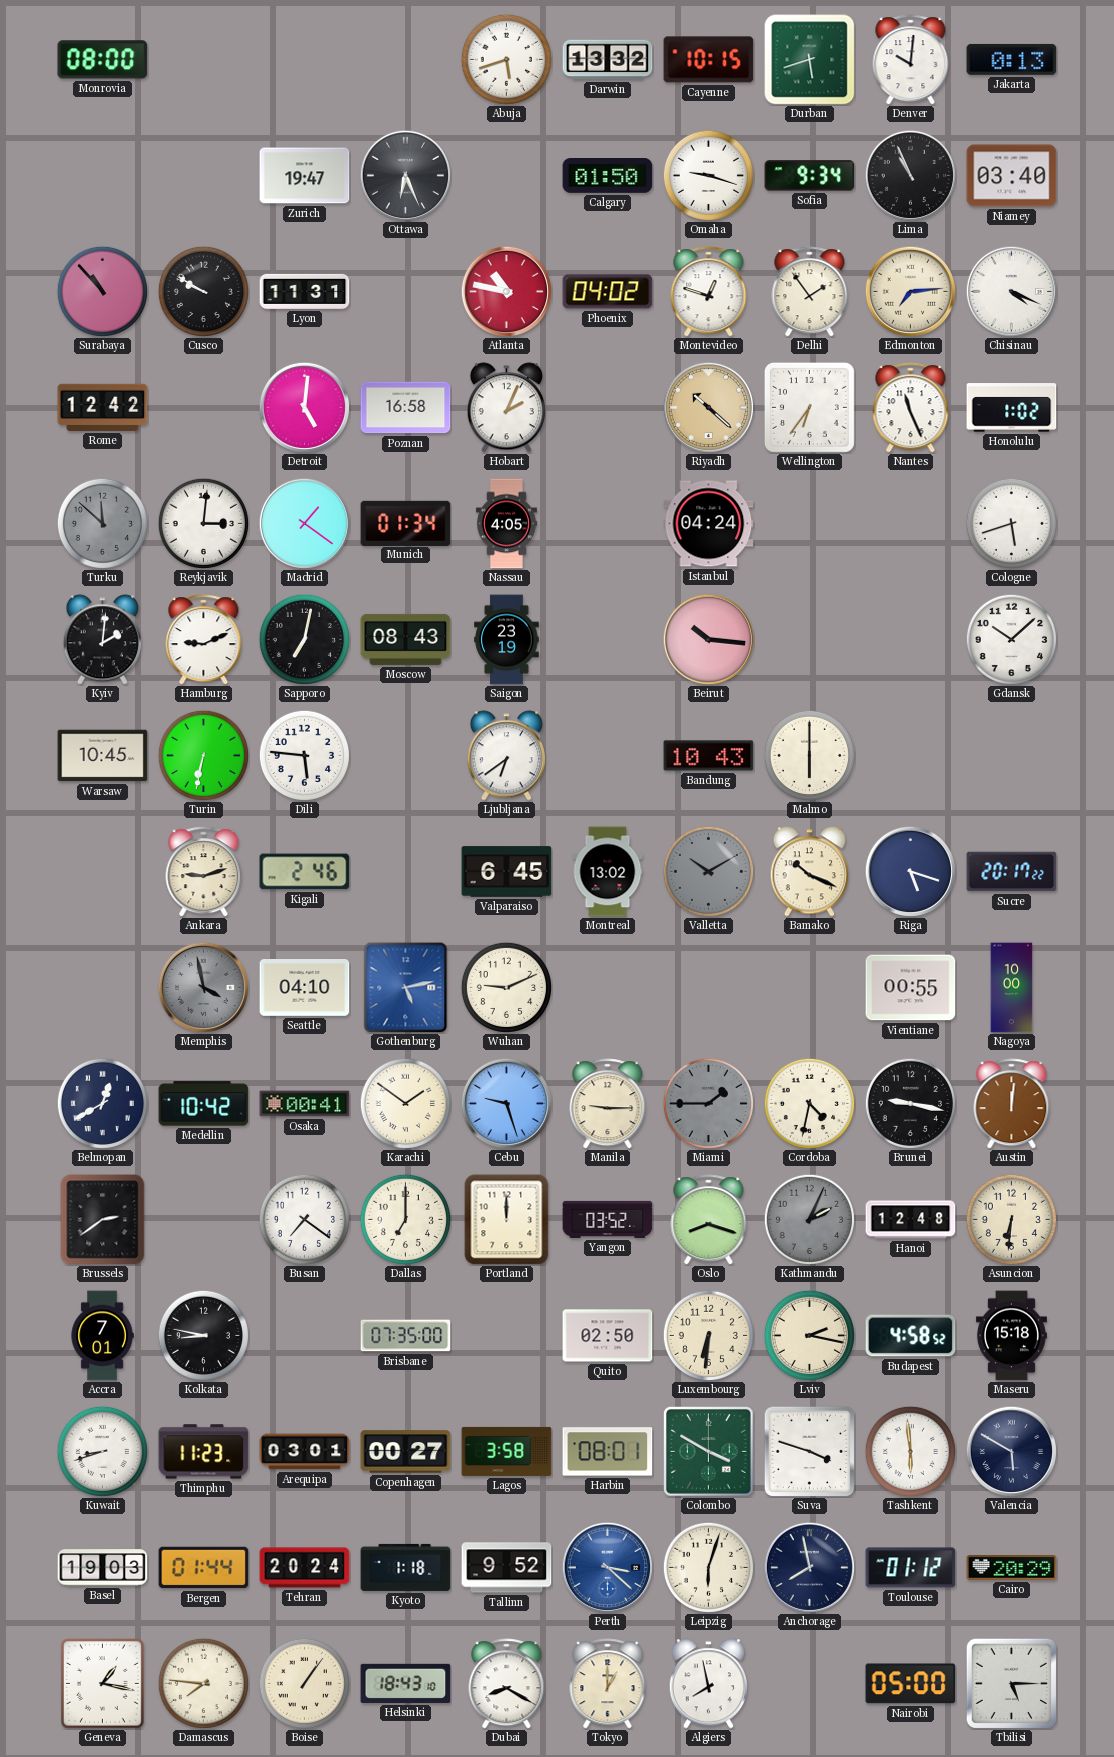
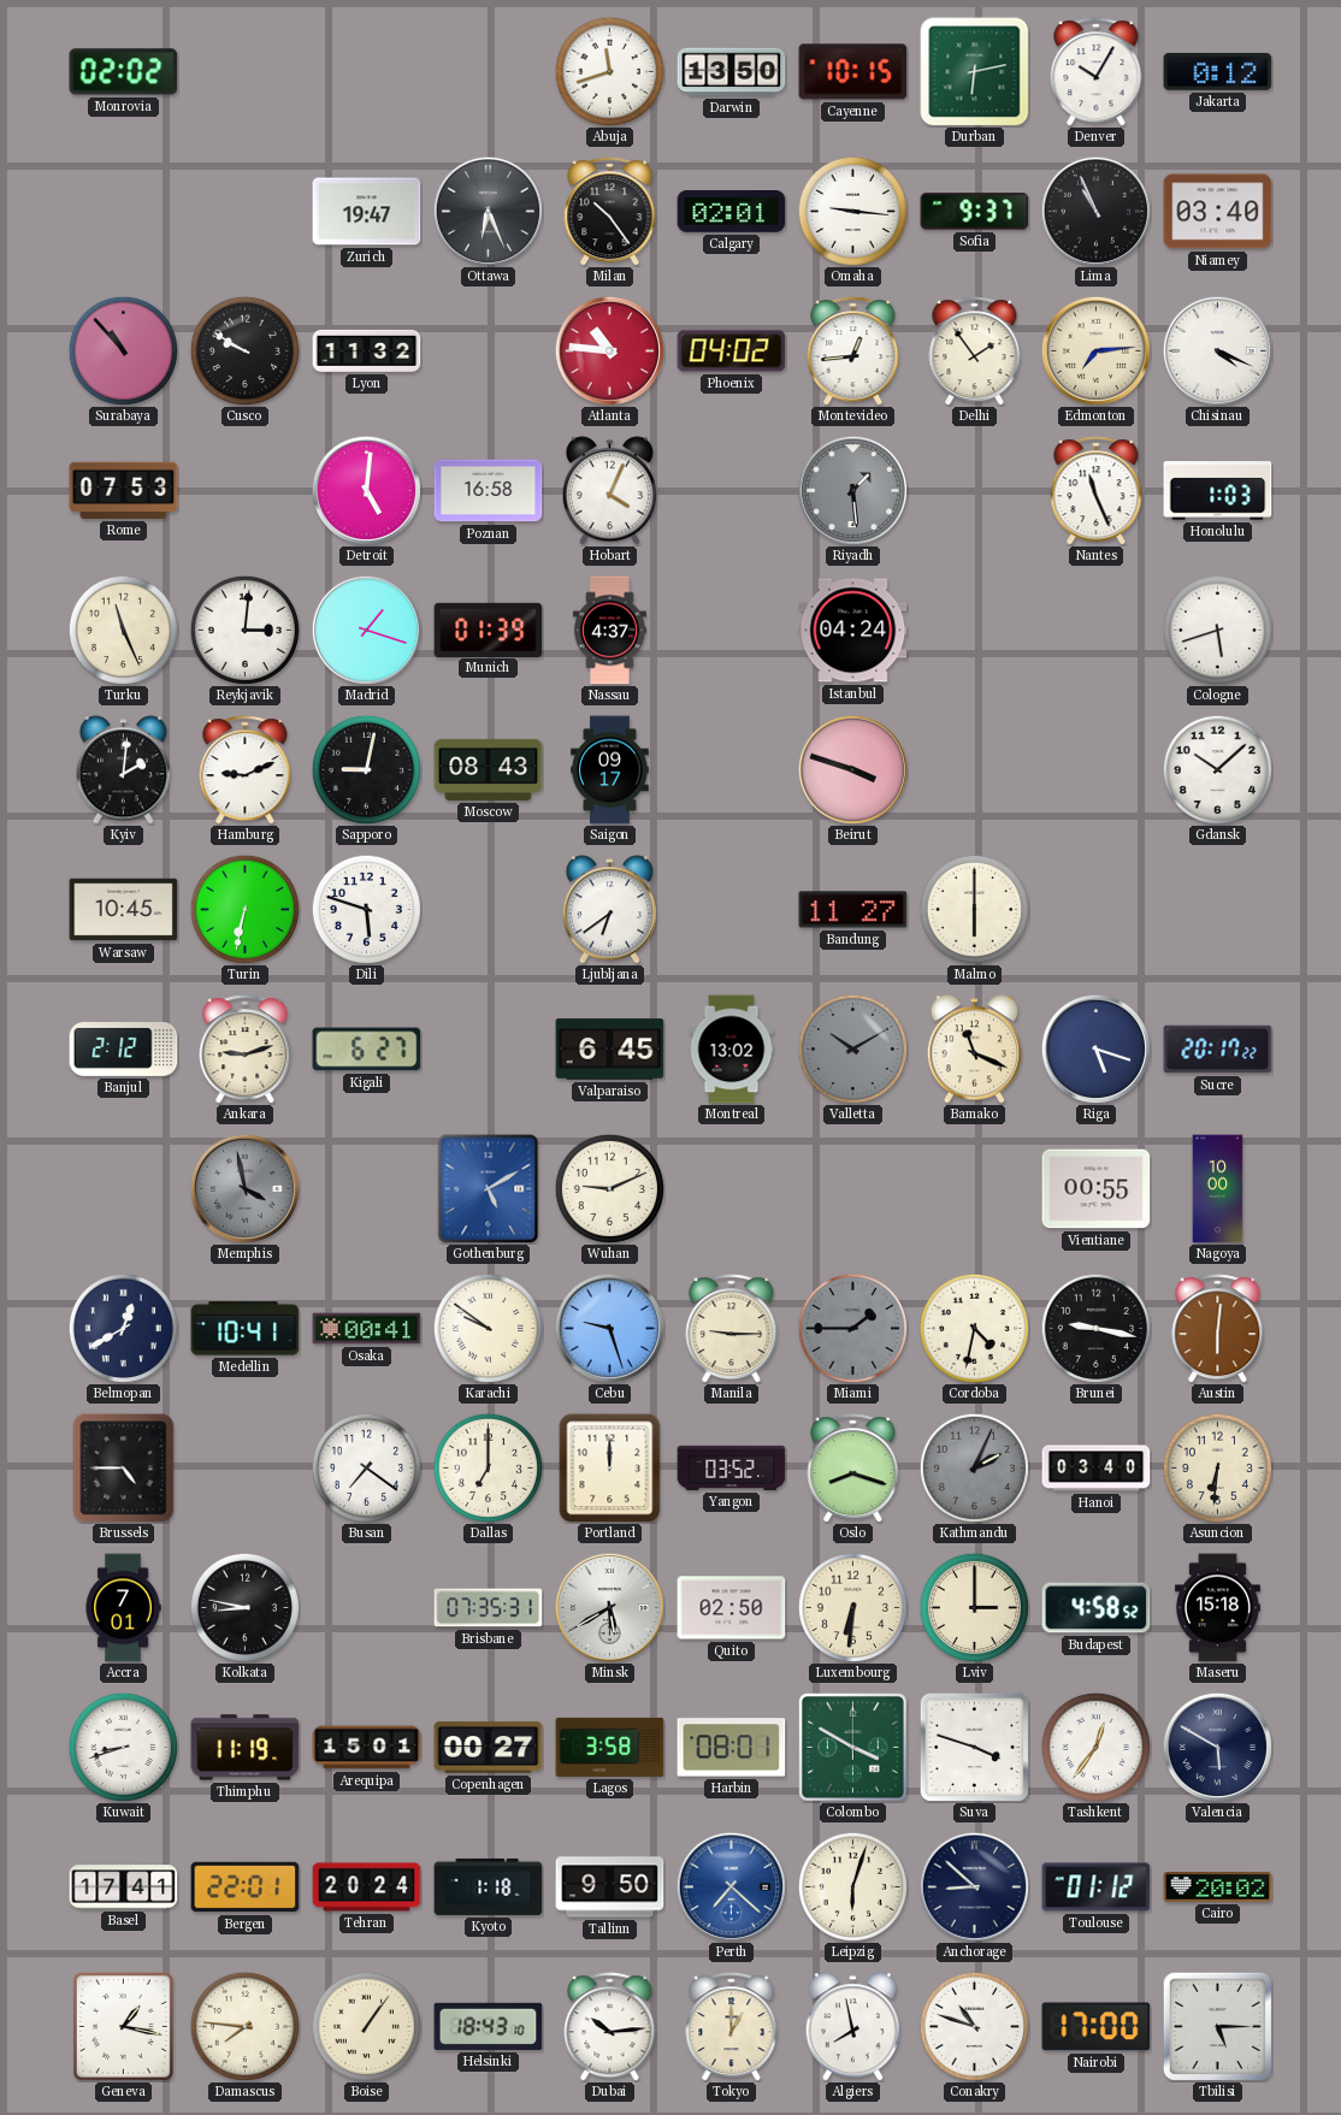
Monrovia: 08:00 -> 02:02 (124, 72)
Abuja: 5:42 -> 11:42 (609, 71)
Darwin: 13:32 -> 13:50 (732, 72)
Durban: 5:42 -> 6:13 (975, 72)
Denver: 10:01 -> 10:05 (1097, 72)
Jakarta: 0:13 -> 0:12 (1218, 71)
Milan: none -> 10:24 (610, 212)
Calgary: 01:50 -> 02:01 (732, 212)
Omaha: 9:18 -> 9:16 (852, 211)
Sofia: 9:34 -> 9:37 (975, 212)
Lyon: 11:31 -> 11:32 (367, 350)
Atlanta: 10:47 -> 10:46 (609, 350)
Montevideo: 12:48 -> 12:44 (853, 351)
Rome: 12:42 -> 07:53 (124, 490)
Hobart: 2:04 -> 4:04 (609, 491)
Riyadh: 10:22 -> 1:29 (852, 490)
Riyadh dial: champagne -> grey (852, 490)
Wellington: 6:36 -> none (809, 407)
Honolulu: 1:02 -> 1:03 (1218, 491)
Turku: 11:52 -> 11:26 (123, 630)
Turku dial: grey -> cream (123, 630)
Madrid: 1:21 -> 1:18 (366, 630)
Munich: 01:34 -> 01:39 (489, 630)
Nassau: 4:05 -> 4:37 (609, 631)
Sapporo: 7:02 -> 9:02 (366, 769)
Saigon: 23:19 -> 09:17 (610, 770)
Beirut: 10:16 -> 3:48 (852, 769)
Dili: 5:46 -> 5:48 (366, 909)
Bandung: 10:43 -> 11:27 (853, 910)
Banjul: none -> 2:12 (124, 1050)
Kigali: 2:46 -> 6:27 (367, 1050)
Bamako: 10:19 -> 11:19 (974, 1050)
Seattle: 04:10 -> none (305, 988)
Gothenburg: 5:13 -> 5:10 (489, 1189)
Medellin: 10:42 -> 10:41 (246, 1329)
Karachi: 1:51 -> 9:51 (488, 1328)
Austin: 12:01 -> 6:01 (1218, 1329)
Brussels: 2:39 -> 4:45 (124, 1469)
Hanoi: 12:48 -> 03:40 (1097, 1469)
Brisbane: 07:35:00 -> 07:35:31 (489, 1608)
Minsk: none -> 5:40 (609, 1607)
Lviv: 2:17 -> 3:00 (974, 1607)
Thimphu: 11:23 -> 11:19 (246, 1748)
Arequipa: 03:01 -> 15:01 (367, 1748)
Tashkent: 5:59 -> 12:36 (1095, 1747)
Basel: 19:03 -> 17:41 (124, 1887)
Bergen: 01:44 -> 22:01 (246, 1887)
Tallinn: 9:52 -> 9:50 (610, 1887)
Perth: 3:22 -> 7:22 (731, 1886)
Anchorage: 7:58 -> 8:52 (974, 1886)
Cairo: 20:29 -> 20:02 (1218, 1887)
Dubai: 8:20 -> 10:14 (610, 2027)
Conakry: none -> 10:48 (974, 2026)
Nairobi: 05:00 -> 17:00 (1097, 2027)
